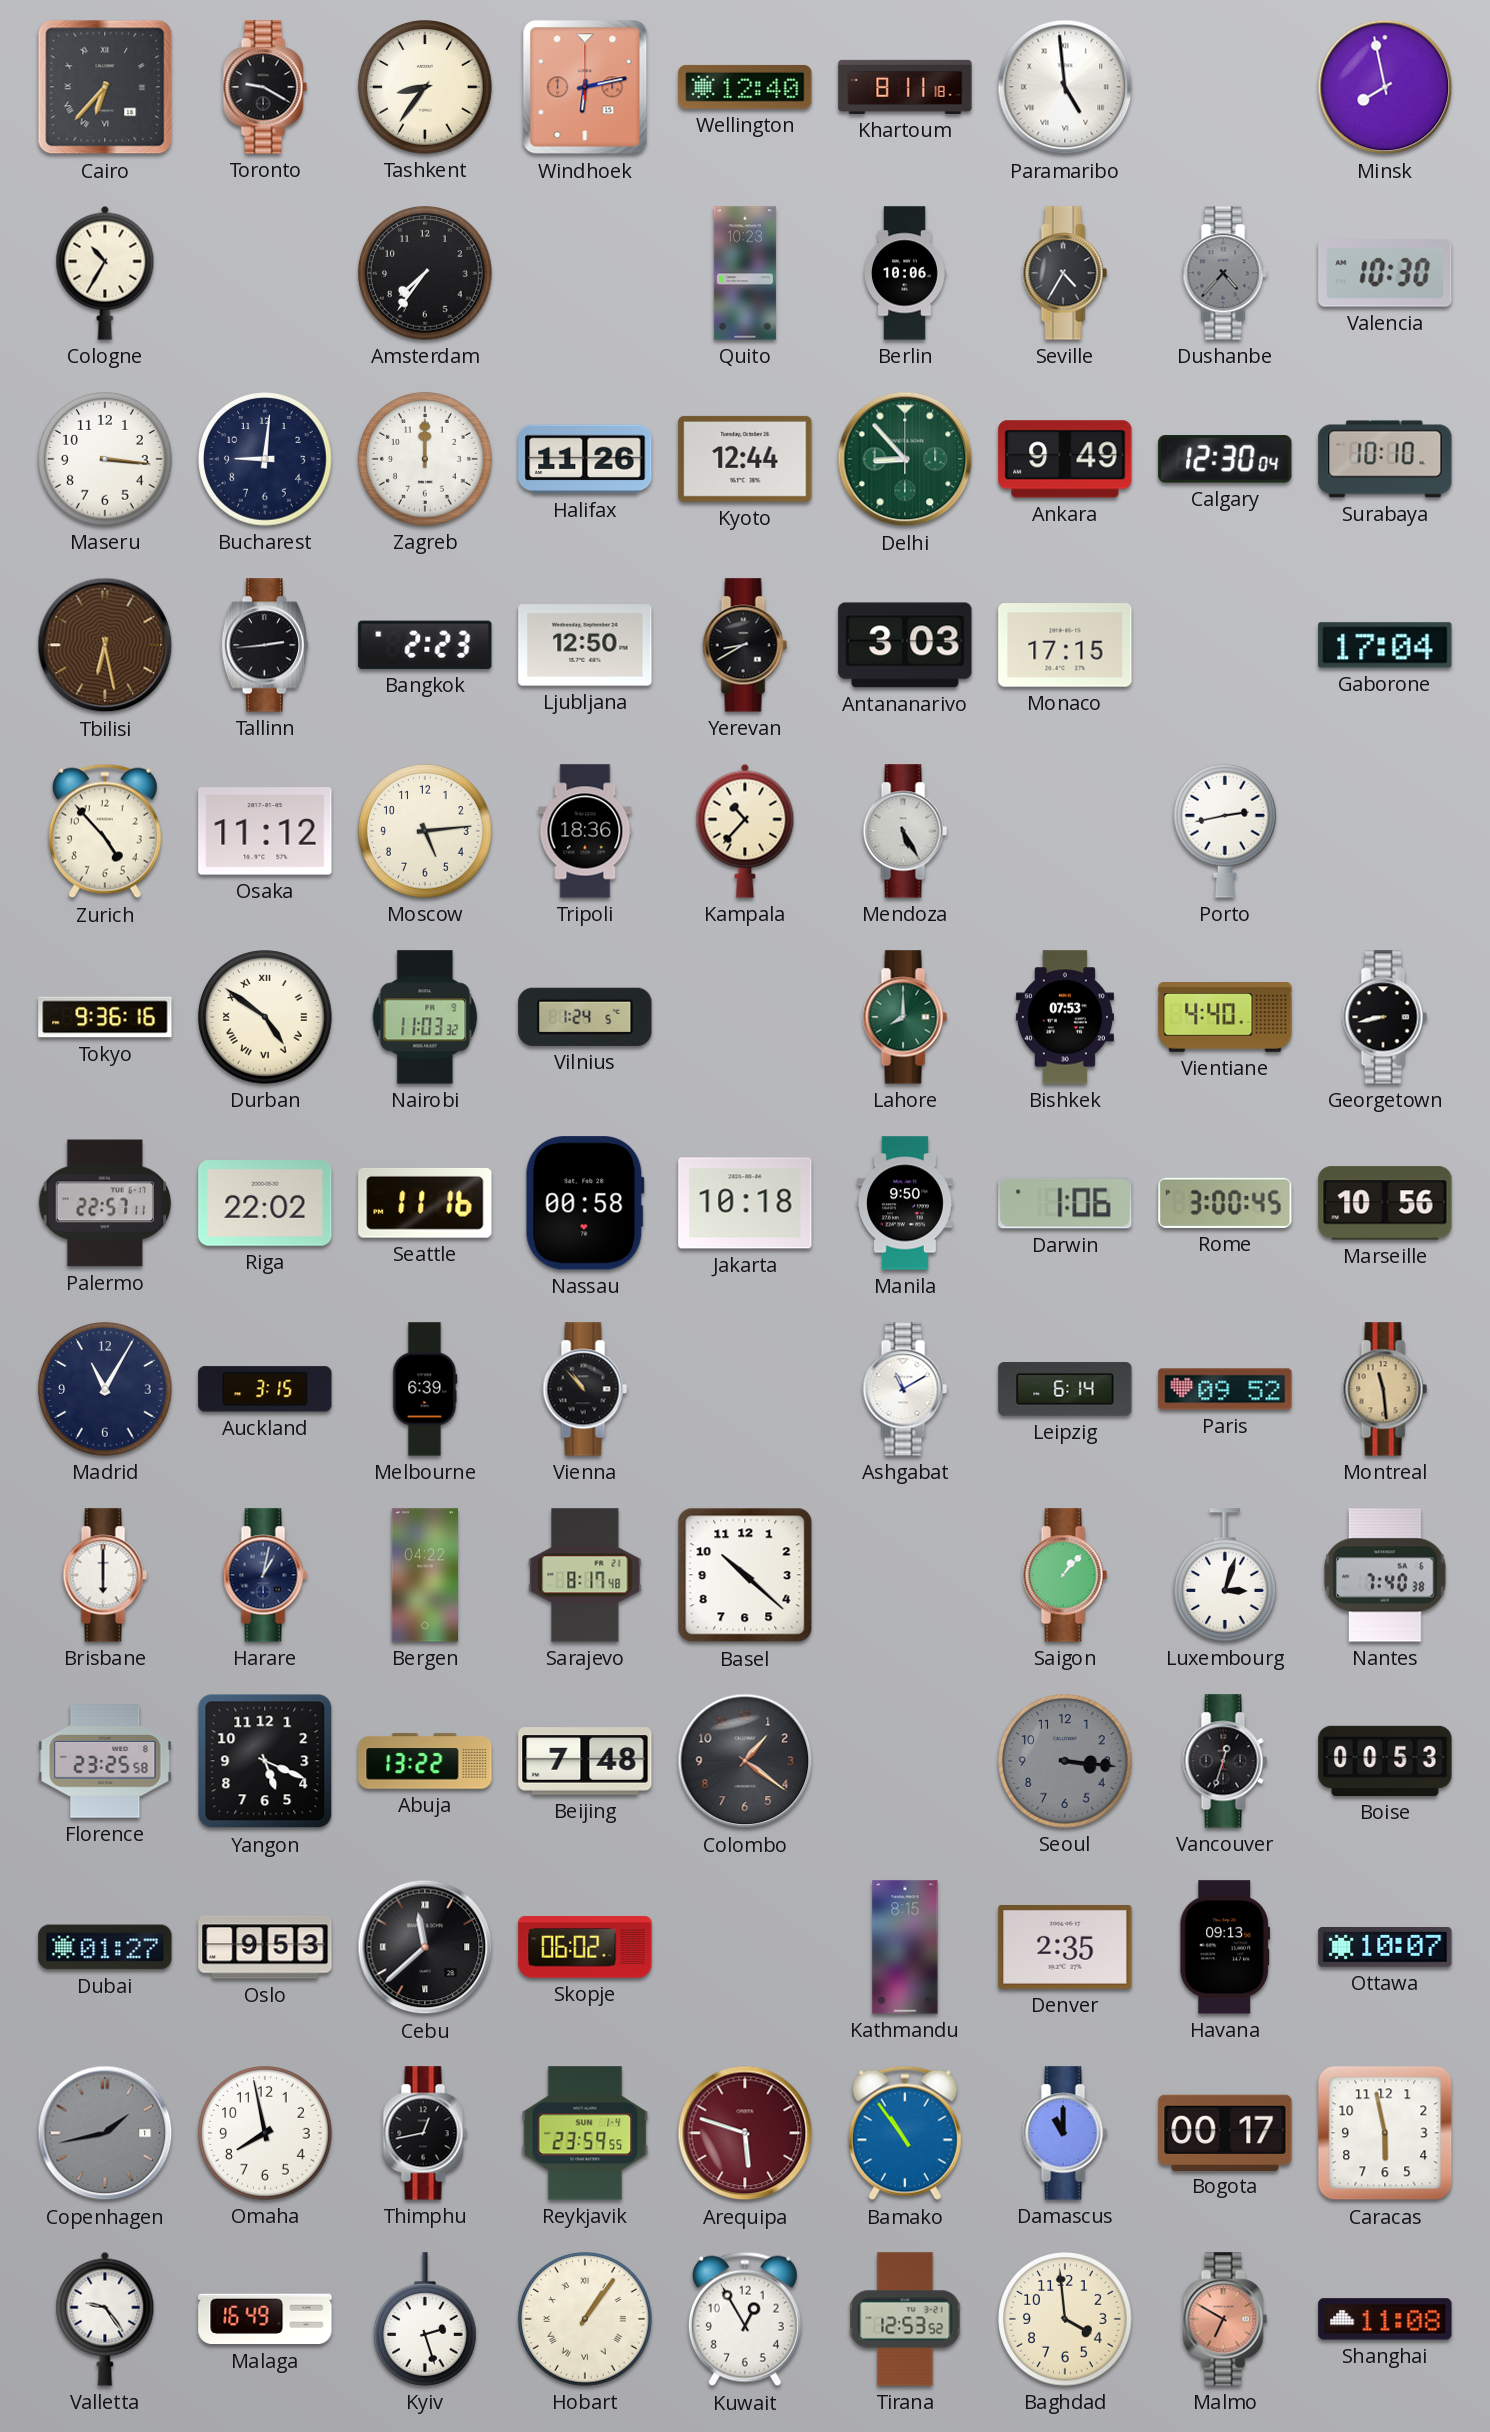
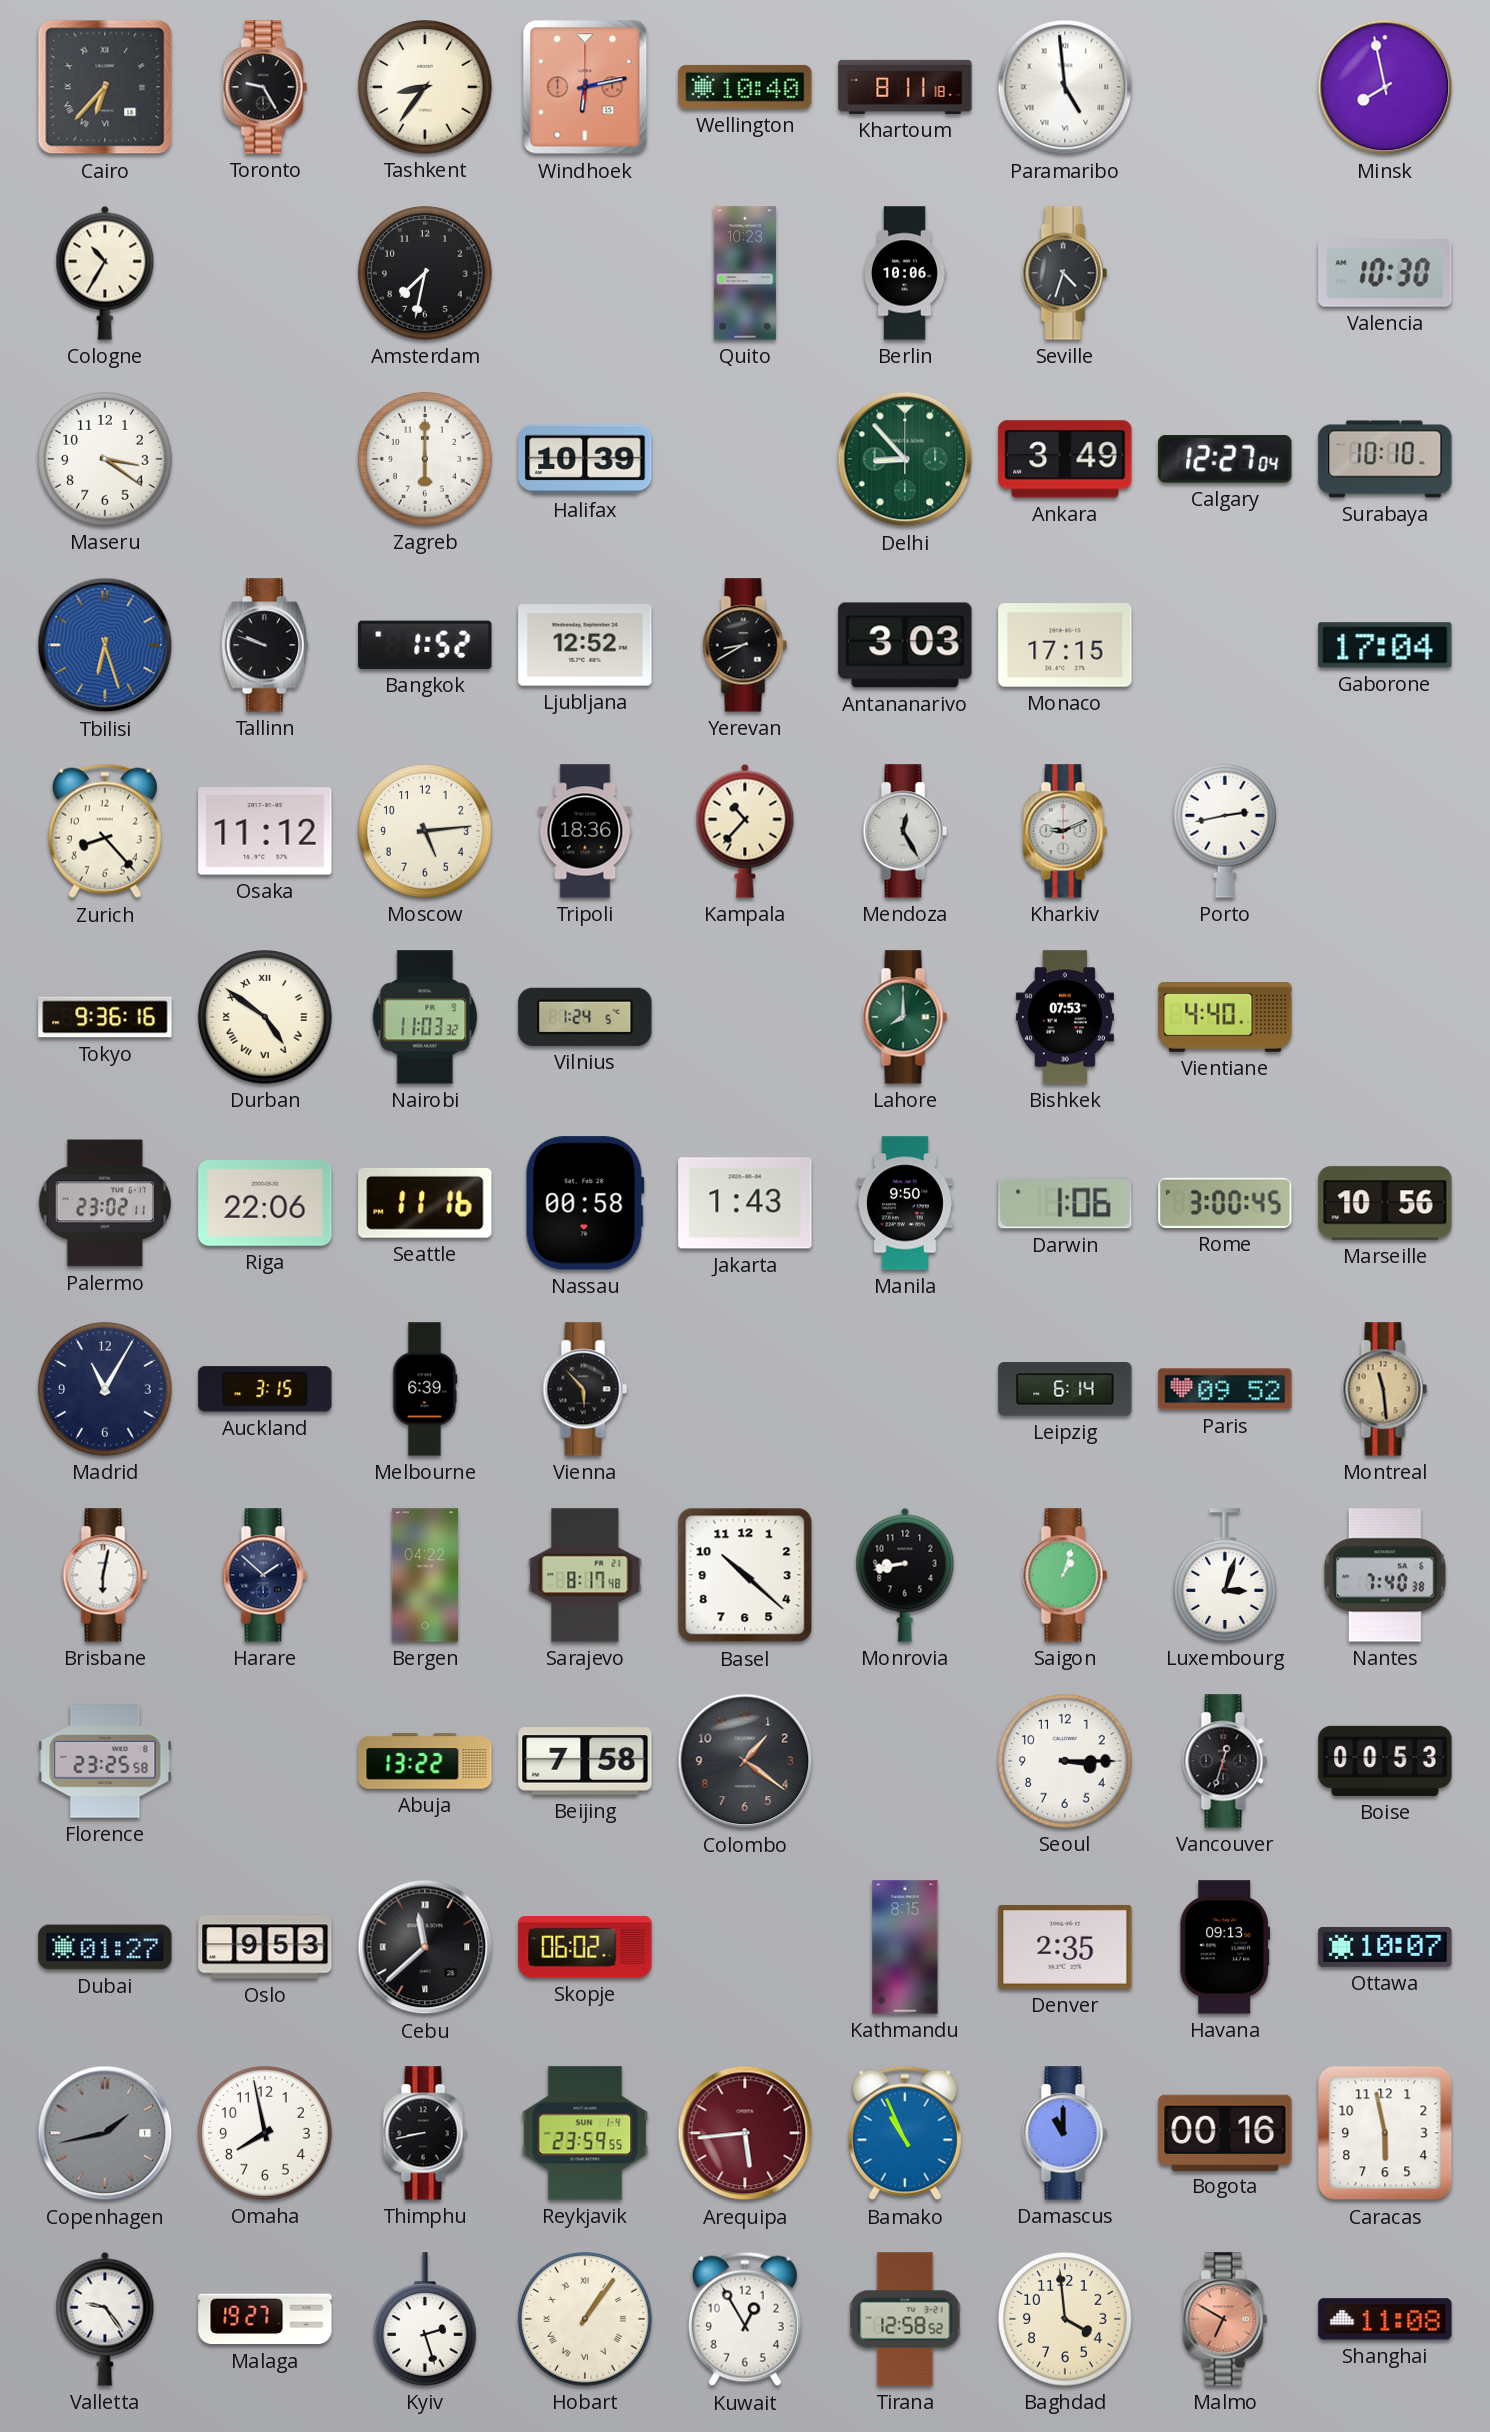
Toronto: 9:20 -> 9:25 (265, 87)
Wellington: 12:40 -> 10:40 (745, 87)
Amsterdam: 7:36 -> 7:32 (425, 273)
Seville: 4:35 -> 4:33 (1065, 273)
Dushanbe: 4:37 -> none (1225, 273)
Maseru: 3:16 -> 3:21 (105, 459)
Bucharest: 9:01 -> none (265, 459)
Zagreb: 12:00 -> 6:00 (425, 459)
Halifax: 11:26 -> 10:39 (585, 459)
Kyoto: 12:44 -> none (745, 459)
Ankara: 9:49 -> 3:49 (1065, 459)
Calgary: 12:30 -> 12:27 (1225, 459)
Tbilisi: 6:28 -> 6:27 (105, 645)
Tbilisi dial: brown -> blue (105, 645)
Tallinn: 2:44 -> 9:48 (265, 645)
Bangkok: 2:23 -> 1:52 (425, 645)
Ljubljana: 12:50 -> 12:52 (585, 645)
Zurich: 4:53 -> 8:23 (105, 831)
Mendoza: 5:25 -> 12:25 (905, 831)
Kharkiv: none -> 9:11 (1065, 831)
Georgetown: 8:43 -> none (1385, 1017)
Palermo: 22:57 -> 23:02 (105, 1203)
Riga: 22:02 -> 22:06 (265, 1203)
Jakarta: 10:18 -> 1:43 (745, 1203)
Vienna: 10:53 -> 5:53 (585, 1389)
Ashgabat: 11:10 -> none (905, 1389)
Brisbane: 6:00 -> 6:02 (105, 1575)
Harare: 1:02 -> 1:52 (265, 1575)
Monrovia: none -> 8:43 (905, 1575)
Saigon: 1:07 -> 1:03 (1065, 1575)
Yangon: 5:19 -> none (265, 1761)
Beijing: 7:48 -> 7:58 (585, 1761)
Seoul: 3:16 -> 3:15 (1065, 1761)
Seoul dial: grey -> white (1065, 1761)
Thimphu: 12:43 -> 8:43 (425, 2133)
Arequipa: 5:48 -> 5:44 (745, 2133)
Bamako: 10:54 -> 10:56 (905, 2133)
Bogota: 00:17 -> 00:16 (1225, 2132)
Malaga: 16:49 -> 19:27 (265, 2319)
Tirana: 12:53 -> 12:58 (905, 2319)
